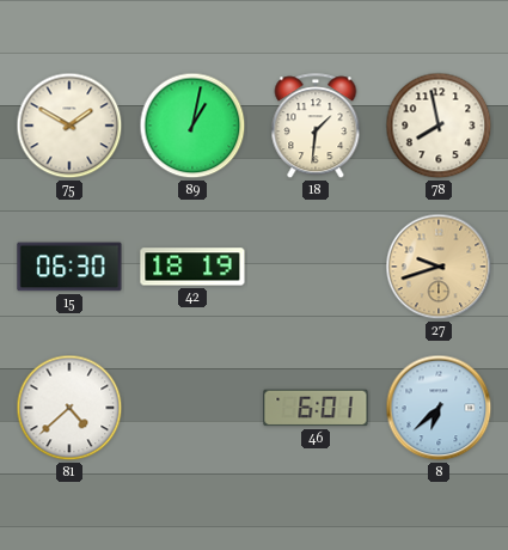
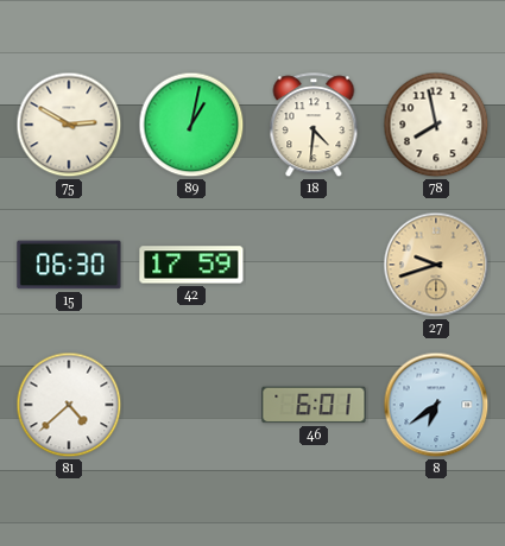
75: 1:50 -> 2:50 (69, 125)
18: 1:31 -> 4:31 (314, 126)
42: 18:19 -> 17:59 (191, 265)
8: 6:38 -> 6:39 (436, 405)
